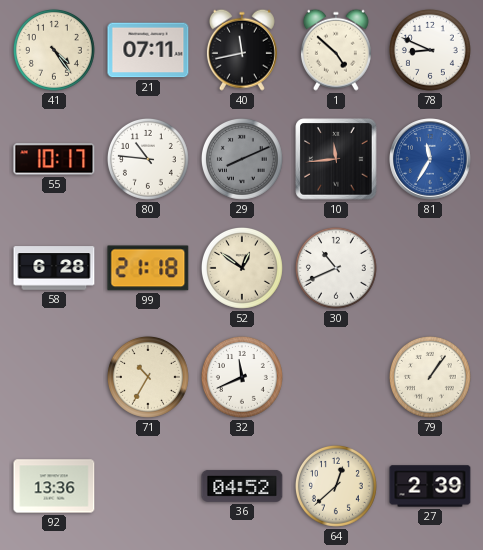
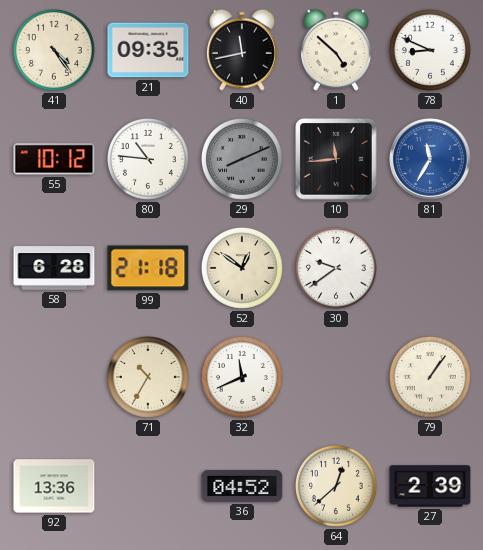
21: 07:11 -> 09:35 (148, 50)
55: 10:17 -> 10:12 (54, 159)
30: 10:41 -> 9:39 (336, 268)
